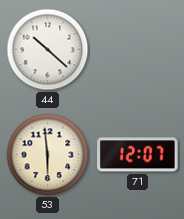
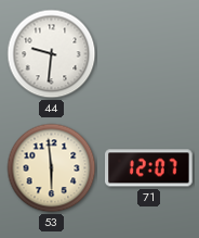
44: 10:22 -> 9:31 (52, 54)
